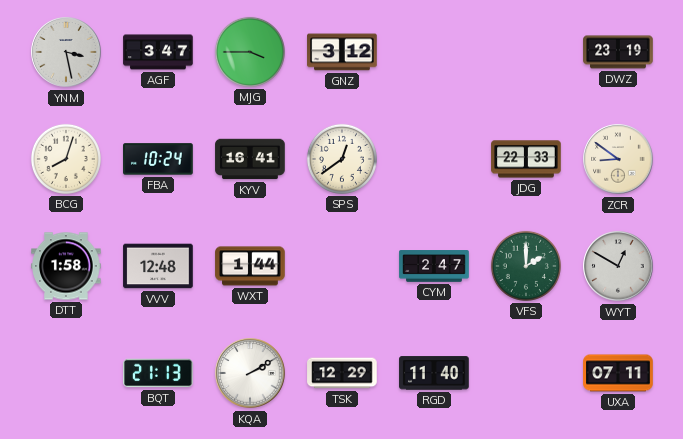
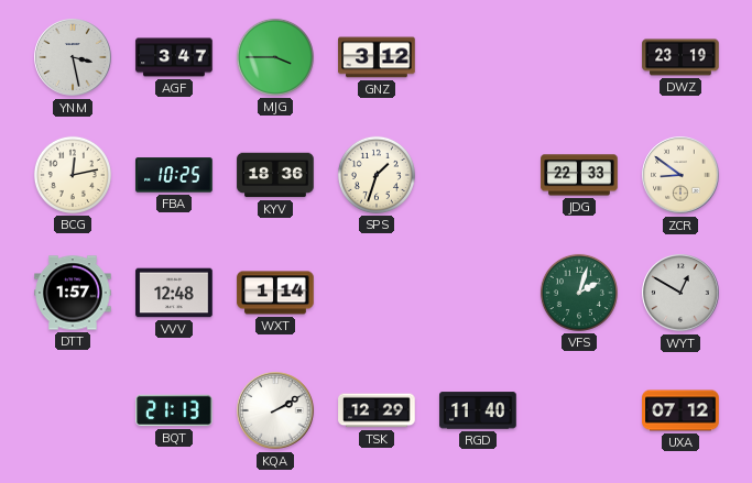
BCG: 8:03 -> 12:13 (73, 175)
FBA: 10:24 -> 10:25 (174, 175)
KYV: 16:41 -> 18:36 (275, 175)
SPS: 12:39 -> 1:33 (377, 175)
DTT: 1:58 -> 1:57 (73, 293)
WXT: 1:44 -> 1:14 (275, 293)
CYM: 2:47 -> none (434, 266)
VFS: 2:00 -> 2:03 (579, 293)
UXA: 07:11 -> 07:12 (680, 410)
